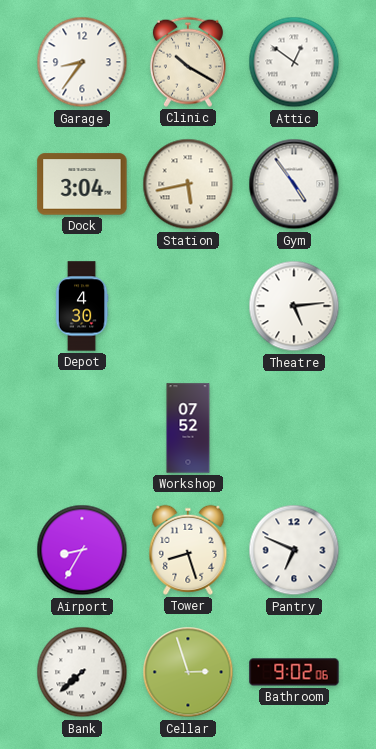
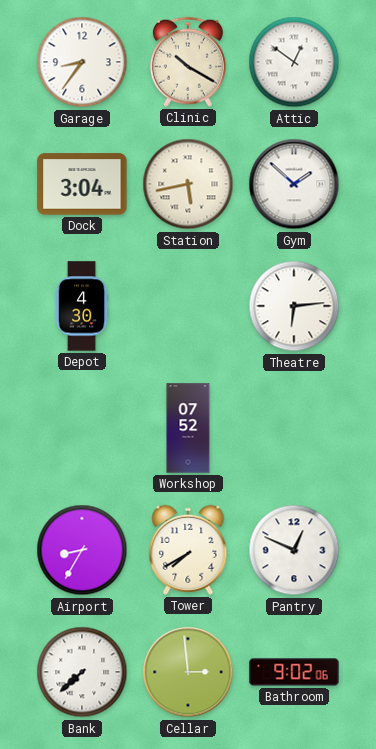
Gym: 4:54 -> 1:52 (294, 184)
Theatre: 5:14 -> 6:14 (294, 306)
Tower: 8:27 -> 7:40 (188, 550)
Pantry: 6:49 -> 12:49 (294, 550)
Cellar: 2:57 -> 2:59 (188, 672)
